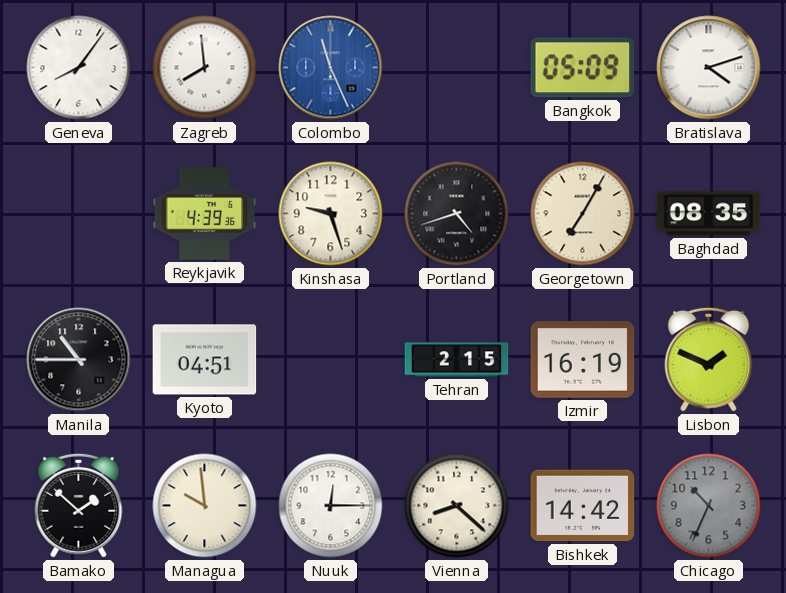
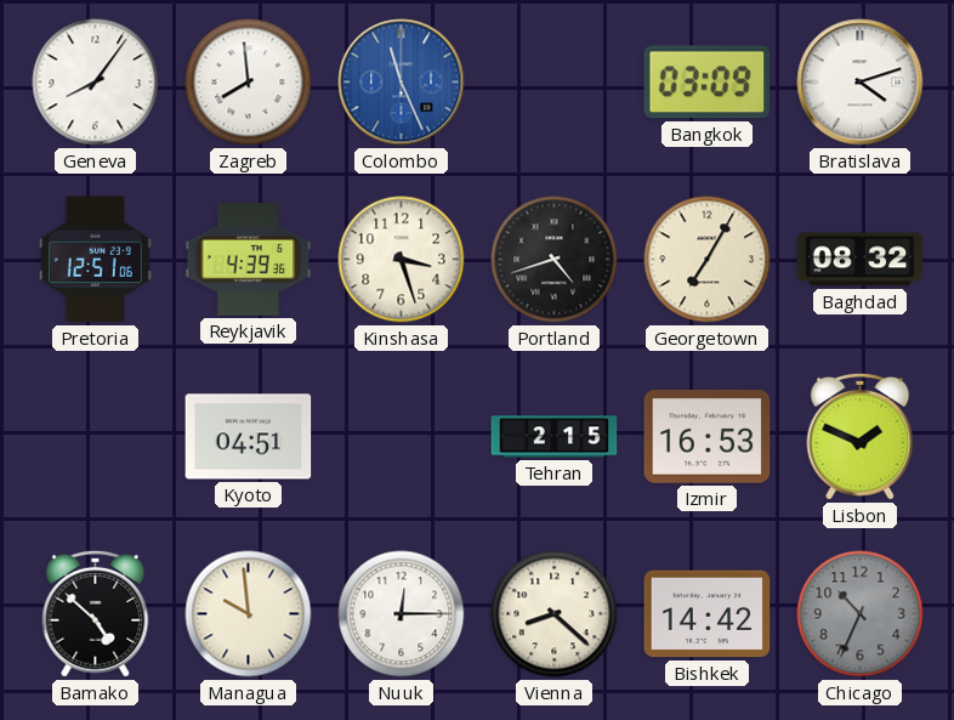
Bangkok: 05:09 -> 03:09 (708, 83)
Pretoria: none -> 12:51 (95, 260)
Kinshasa: 9:27 -> 3:27 (402, 260)
Baghdad: 08:35 -> 08:32 (861, 260)
Manila: 10:45 -> none (79, 360)
Izmir: 16:19 -> 16:53 (708, 437)
Bamako: 1:52 -> 4:52 (96, 613)
